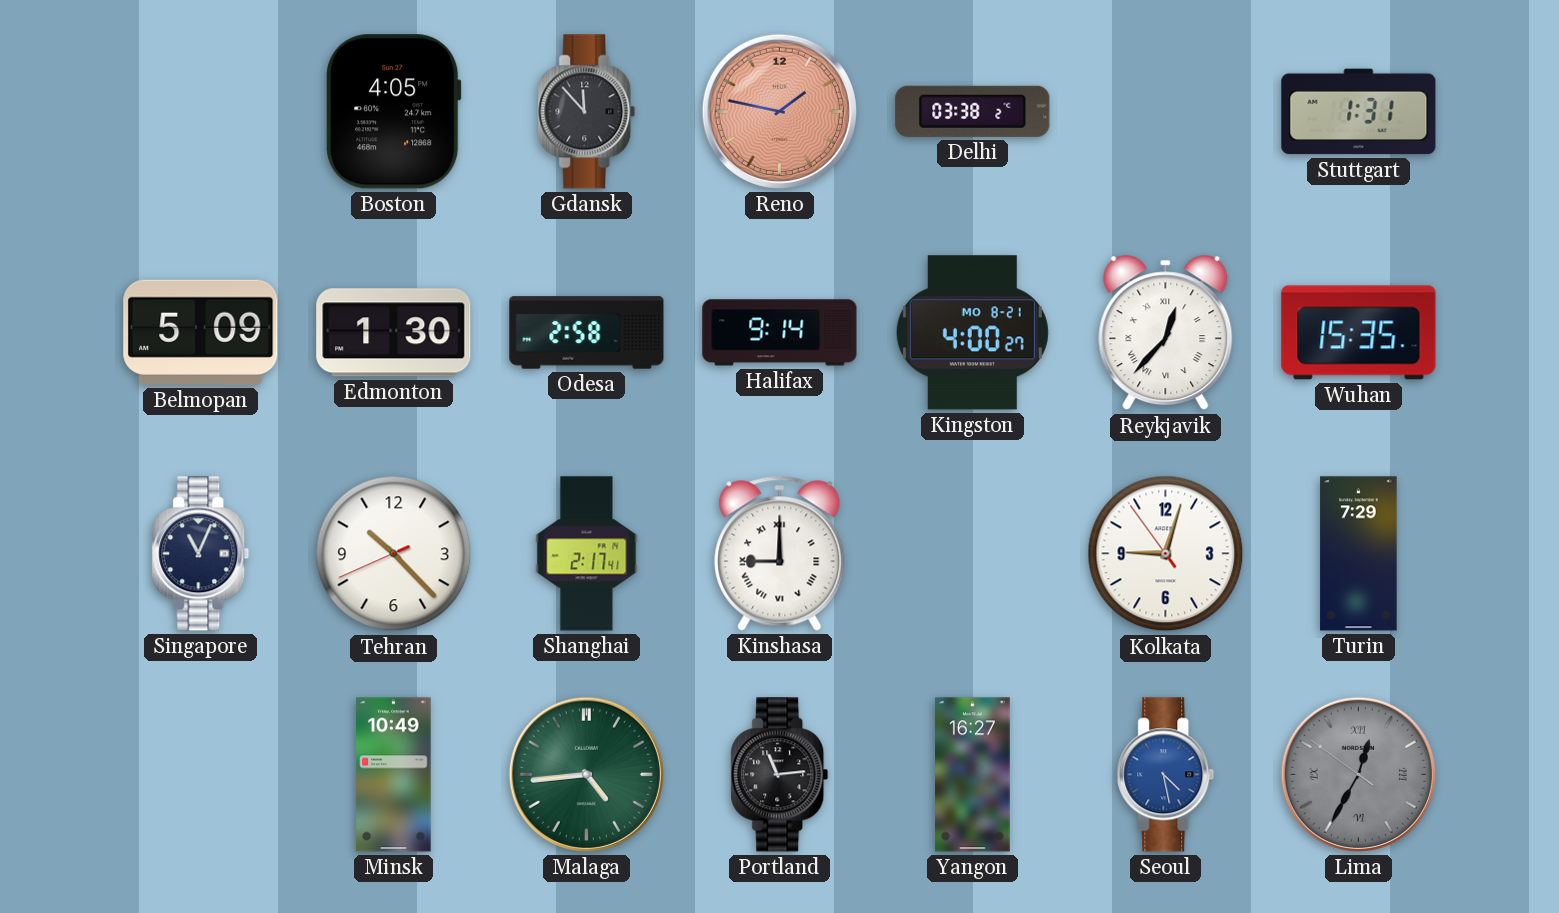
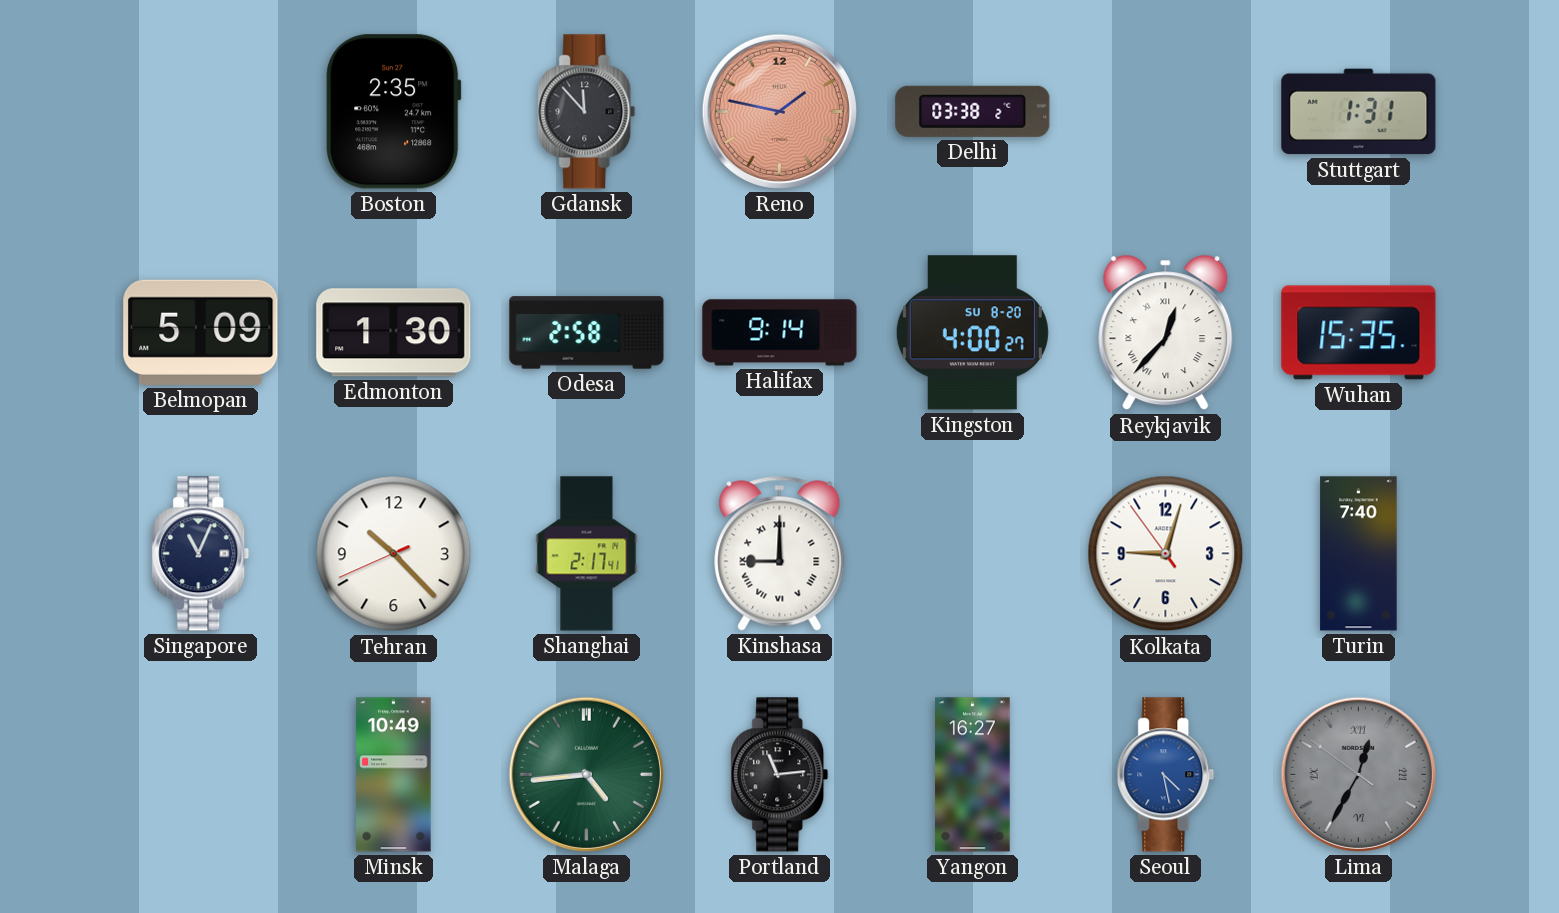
Boston: 4:05 -> 2:35 (394, 112)
Kingston date: MO 8-21 -> SU 8-20 (972, 333)
Turin: 7:29 -> 7:40 (1359, 554)
